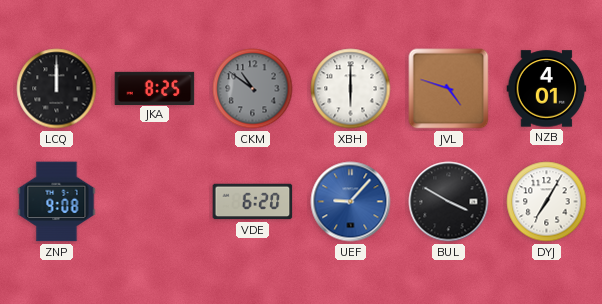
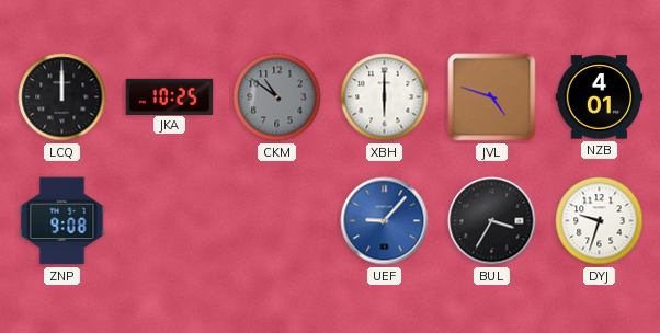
JKA: 8:25 -> 10:25 (170, 96)
VDE: 6:20 -> none (253, 202)
BUL: 3:50 -> 3:35 (492, 221)
DYJ: 7:05 -> 9:33 (600, 221)
